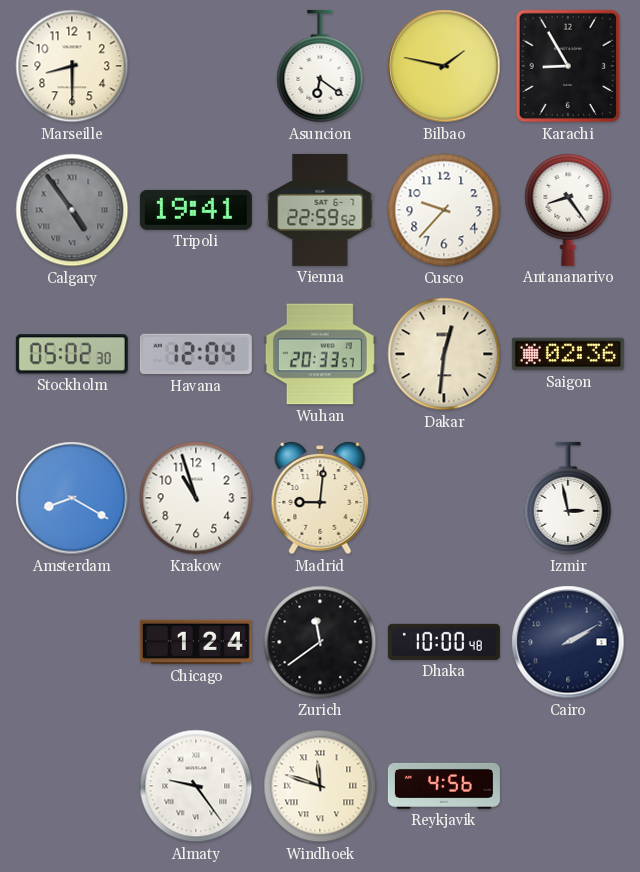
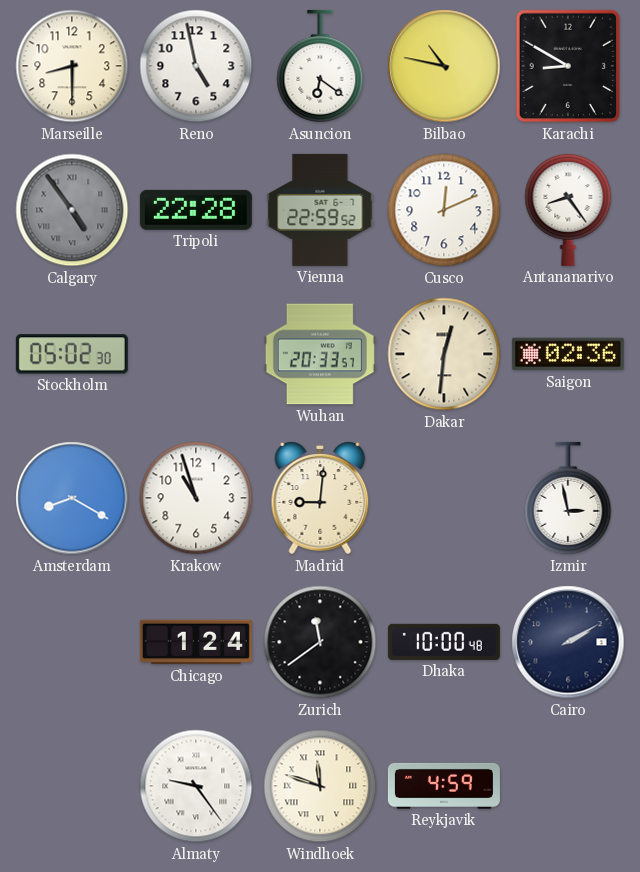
Reno: none -> 4:58 (196, 66)
Bilbao: 1:47 -> 10:47 (444, 66)
Karachi: 8:55 -> 8:50 (568, 66)
Tripoli: 19:41 -> 22:28 (196, 210)
Cusco: 9:37 -> 12:11 (444, 210)
Havana: 12:04 -> none (196, 354)
Reykjavik: 4:56 -> 4:59 (444, 786)
